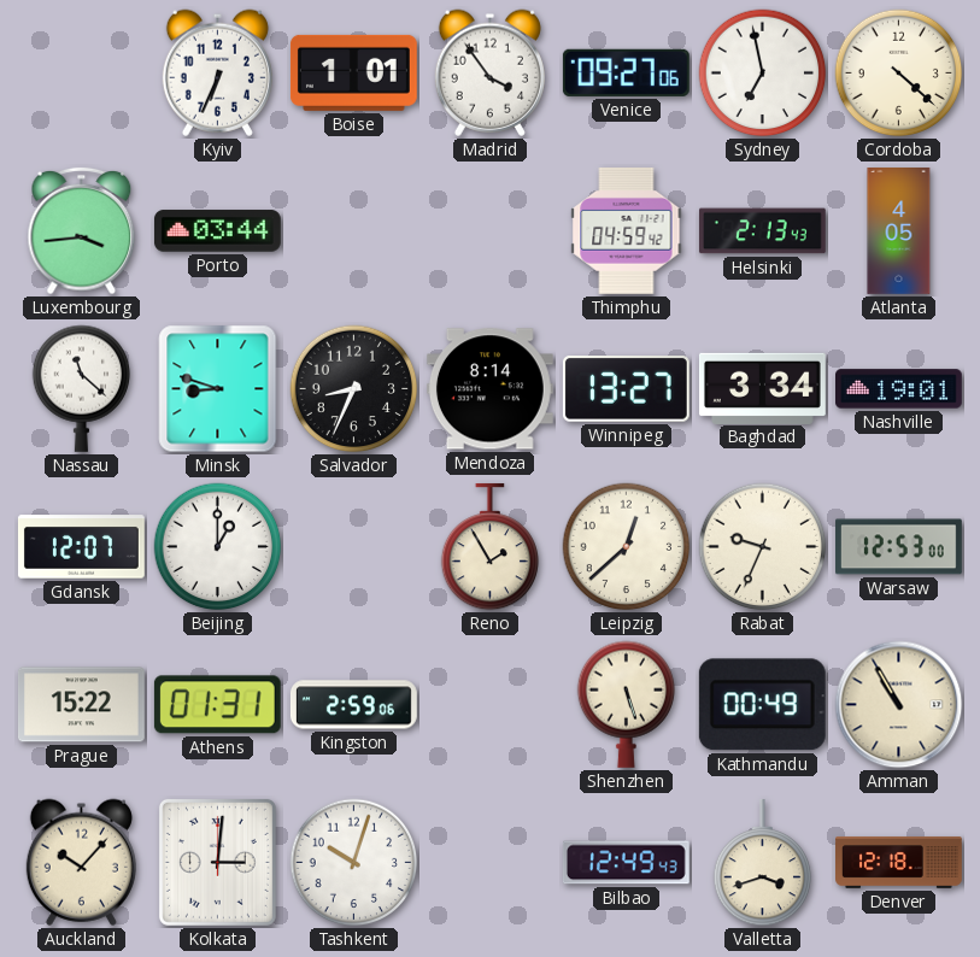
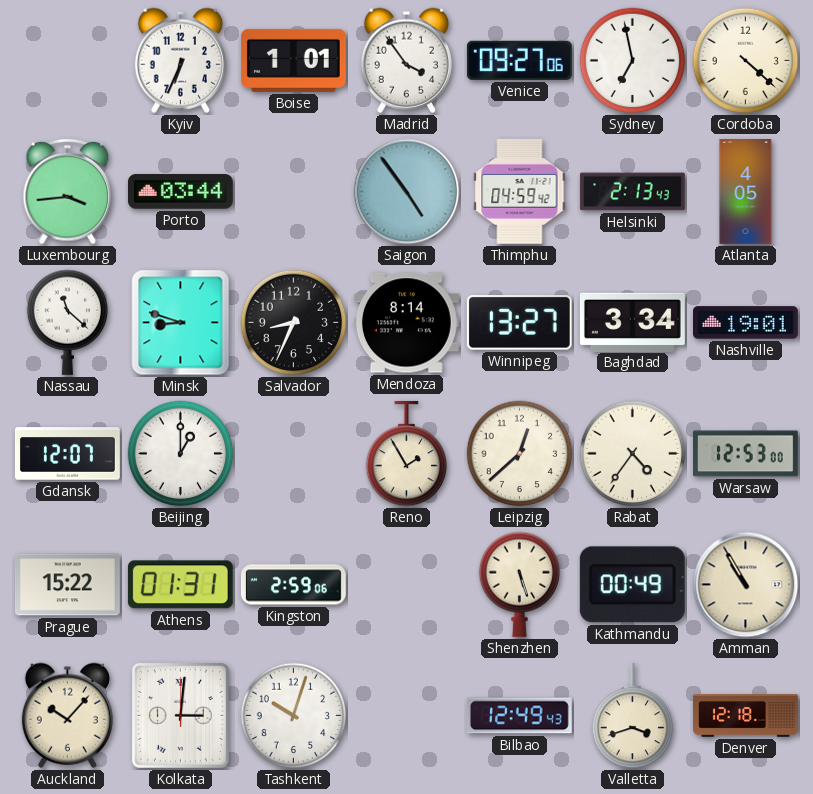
Saigon: none -> 4:54 (407, 192)
Rabat: 9:34 -> 4:36 (633, 454)
